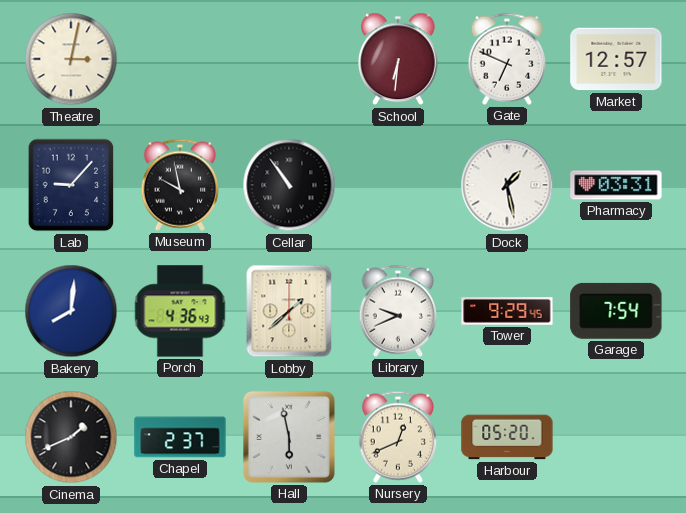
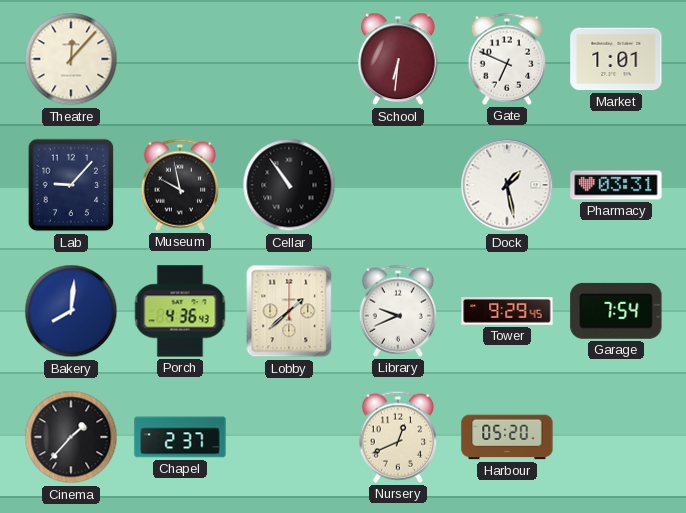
Theatre: 3:02 -> 12:07 (71, 59)
Market: 12:57 -> 1:01 (616, 59)
Cinema: 1:41 -> 1:37 (71, 437)
Hall: 5:58 -> none (289, 437)
